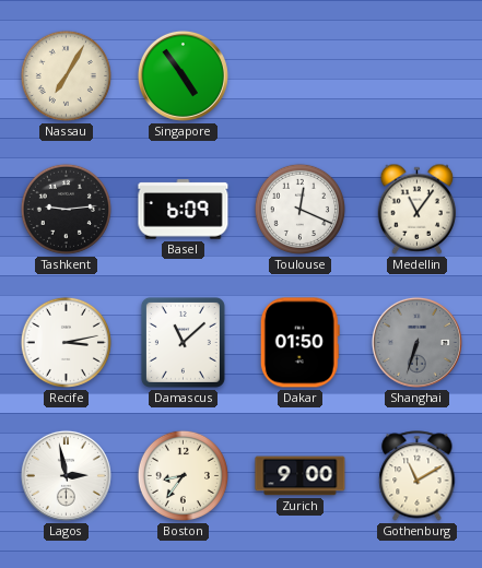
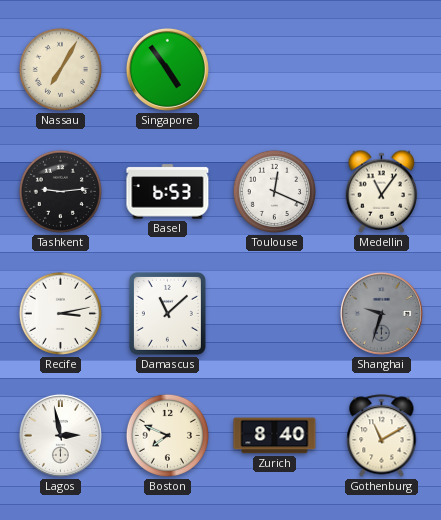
Basel: 6:09 -> 6:53 (168, 192)
Dakar: 01:50 -> none (299, 343)
Shanghai: 6:33 -> 9:33 (381, 313)
Boston: 8:36 -> 7:49 (167, 435)
Zurich: 9:00 -> 8:40 (275, 436)
